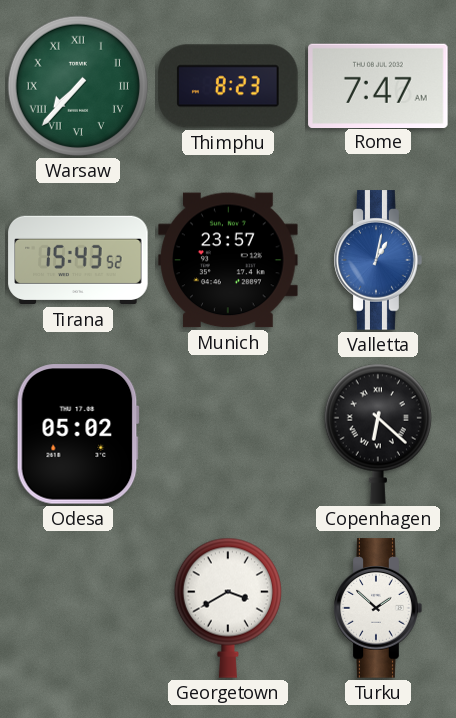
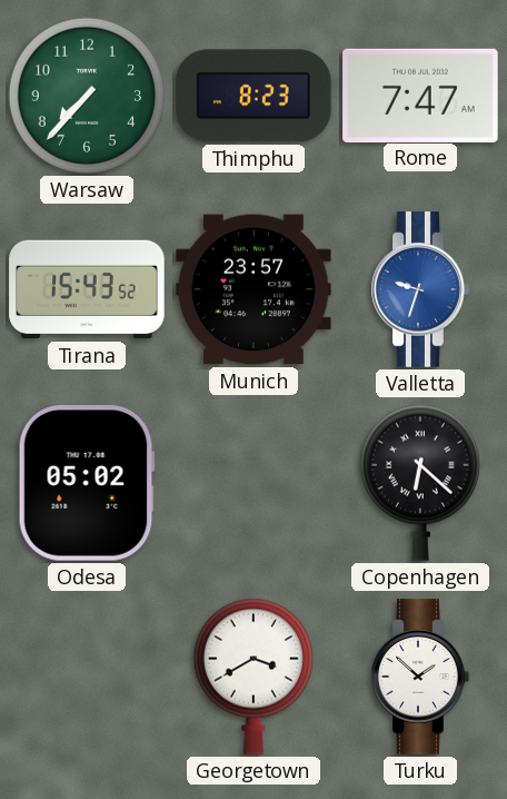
Warsaw numerals: Roman -> Arabic (87, 96)
Valletta: 1:02 -> 9:33 (420, 289)
